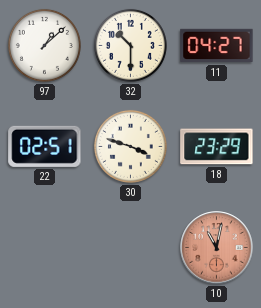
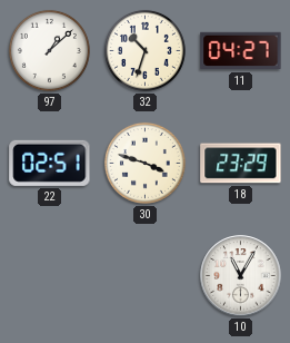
32: 10:30 -> 10:33 (144, 50)
10: 11:02 -> 11:05 (241, 276)
10 dial: salmon -> white (241, 276)
